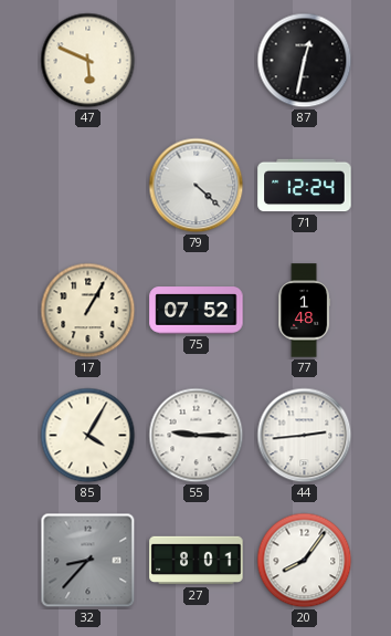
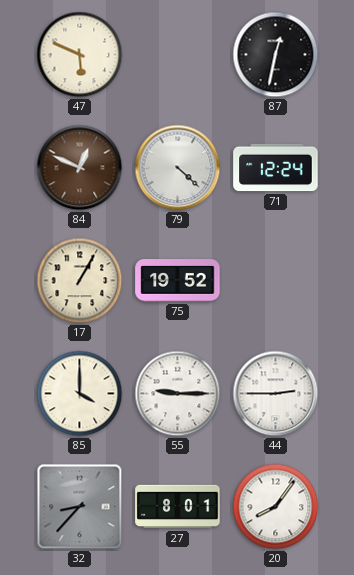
84: none -> 12:49 (80, 168)
75: 07:52 -> 19:52 (178, 281)
77: 1:48 -> none (304, 311)
85: 4:05 -> 4:00 (80, 394)
44: 2:44 -> 2:45 (276, 394)
